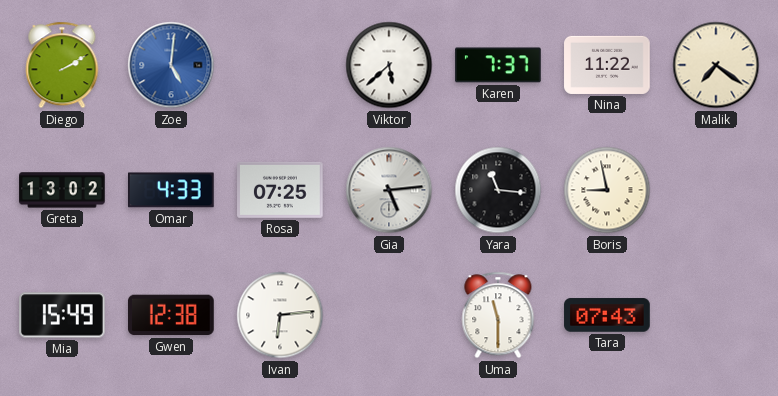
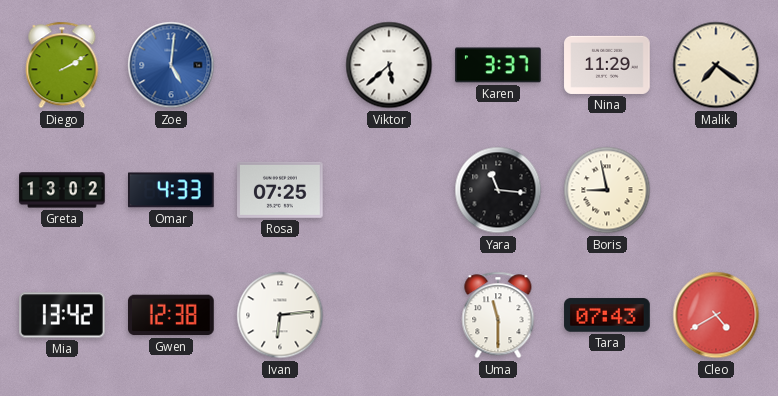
Karen: 7:37 -> 3:37 (498, 65)
Nina: 11:22 -> 11:29 (607, 65)
Gia: 5:14 -> none (389, 190)
Mia: 15:49 -> 13:42 (62, 315)
Cleo: none -> 4:40 (716, 315)
